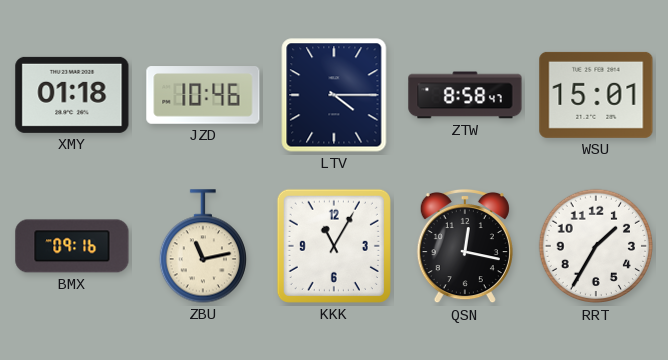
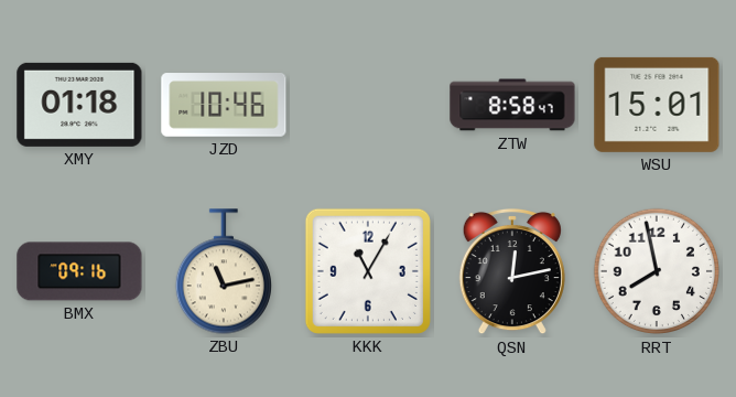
LTV: 4:15 -> none (334, 95)
QSN: 12:17 -> 12:13 (512, 271)
RRT: 1:35 -> 7:58 (657, 271)
